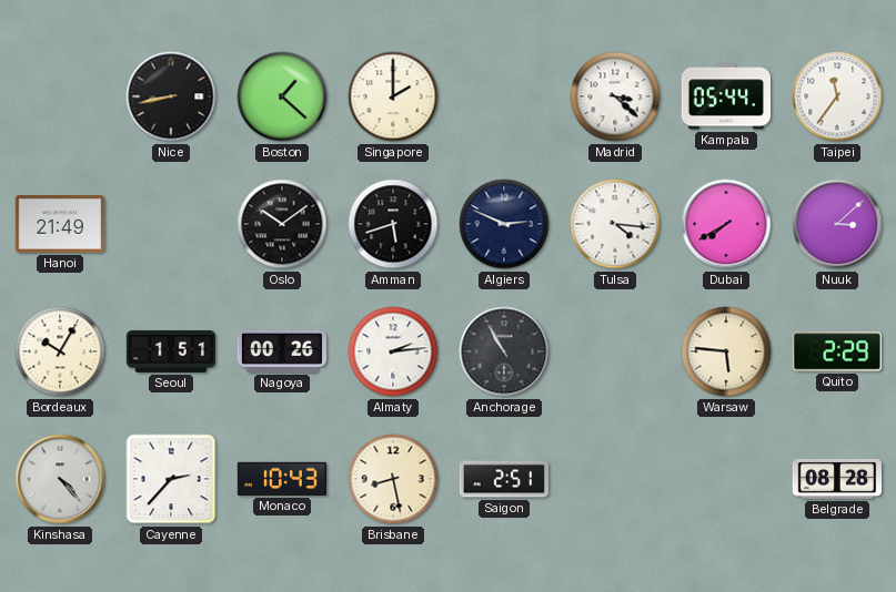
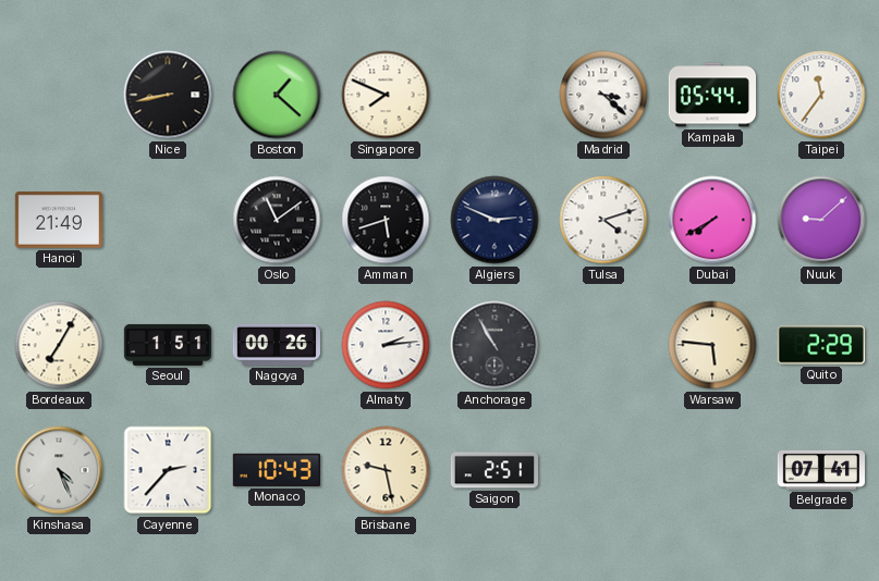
Singapore: 2:00 -> 7:49 (386, 95)
Oslo: 10:09 -> 11:09 (277, 220)
Tulsa: 4:16 -> 4:12 (603, 220)
Nuuk: 3:08 -> 9:08 (821, 220)
Bordeaux: 10:05 -> 7:05 (59, 345)
Kinshasa: 4:23 -> 4:26 (59, 470)
Brisbane: 8:28 -> 9:28 (386, 470)
Belgrade: 08:28 -> 07:41 (820, 470)
